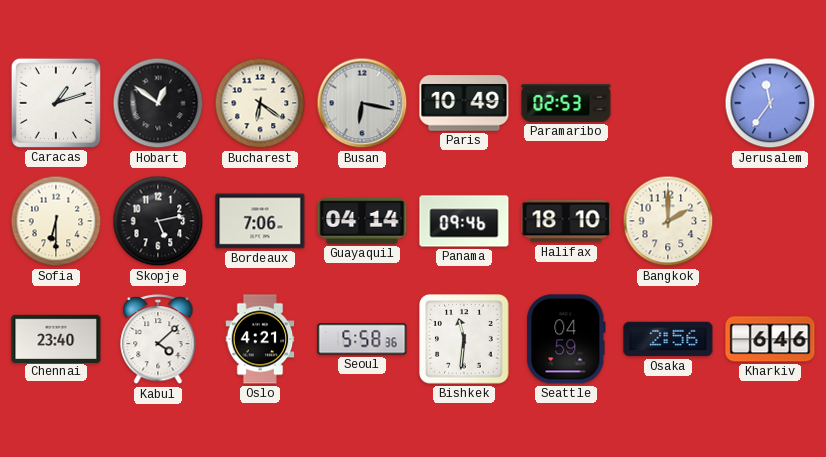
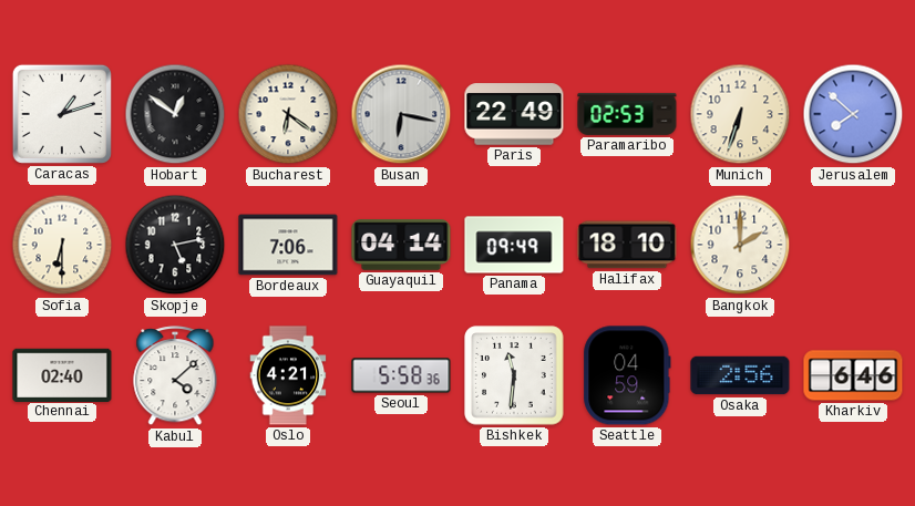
Paris: 10:49 -> 22:49 (514, 114)
Munich: none -> 6:33 (740, 114)
Jerusalem: 11:36 -> 7:52 (853, 114)
Panama: 09:46 -> 09:49 (514, 245)
Chennai: 23:40 -> 02:40 (62, 374)
